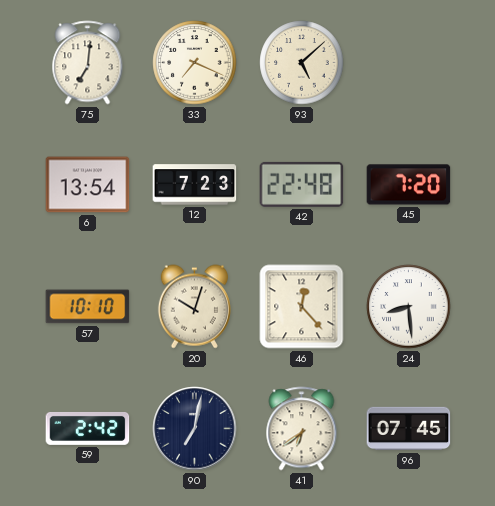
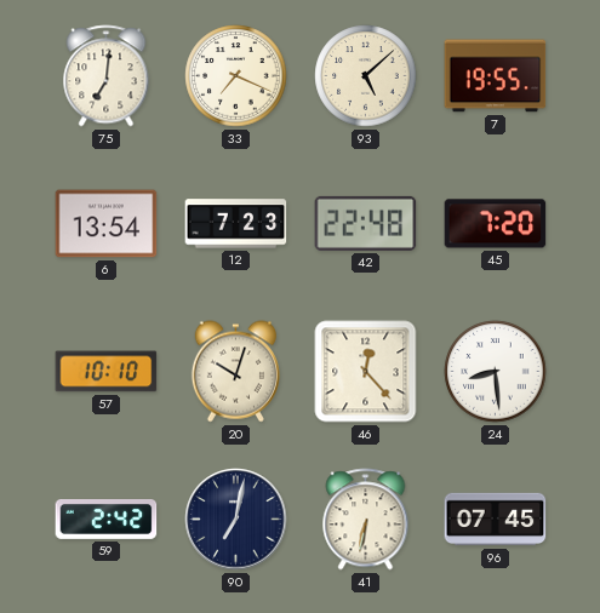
7: none -> 19:55 (496, 76)
41: 6:39 -> 6:32 (366, 520)
